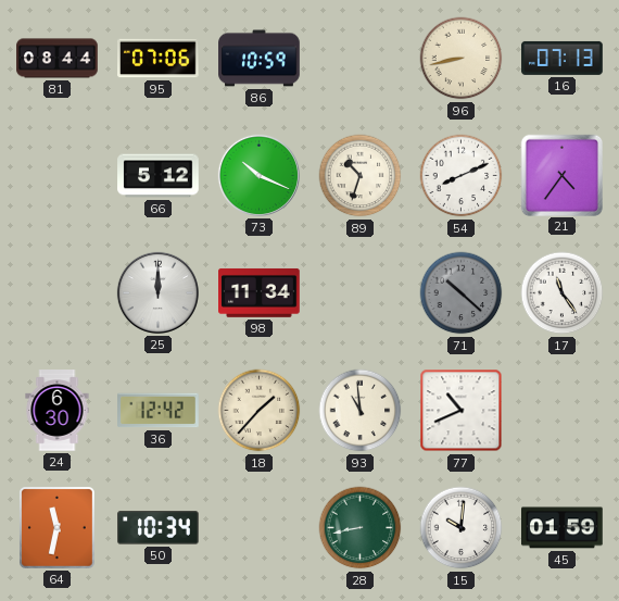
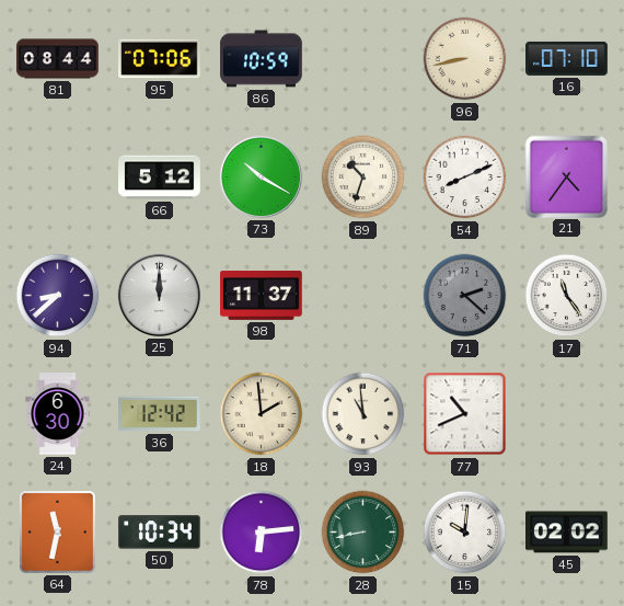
16: 07:13 -> 07:10 (567, 58)
73: 10:19 -> 10:20 (261, 176)
94: none -> 8:38 (58, 296)
98: 11:34 -> 11:37 (262, 295)
71: 10:22 -> 2:22 (465, 296)
18: 1:37 -> 1:59 (262, 414)
78: none -> 6:14 (262, 533)
45: 01:59 -> 02:02 (567, 533)
